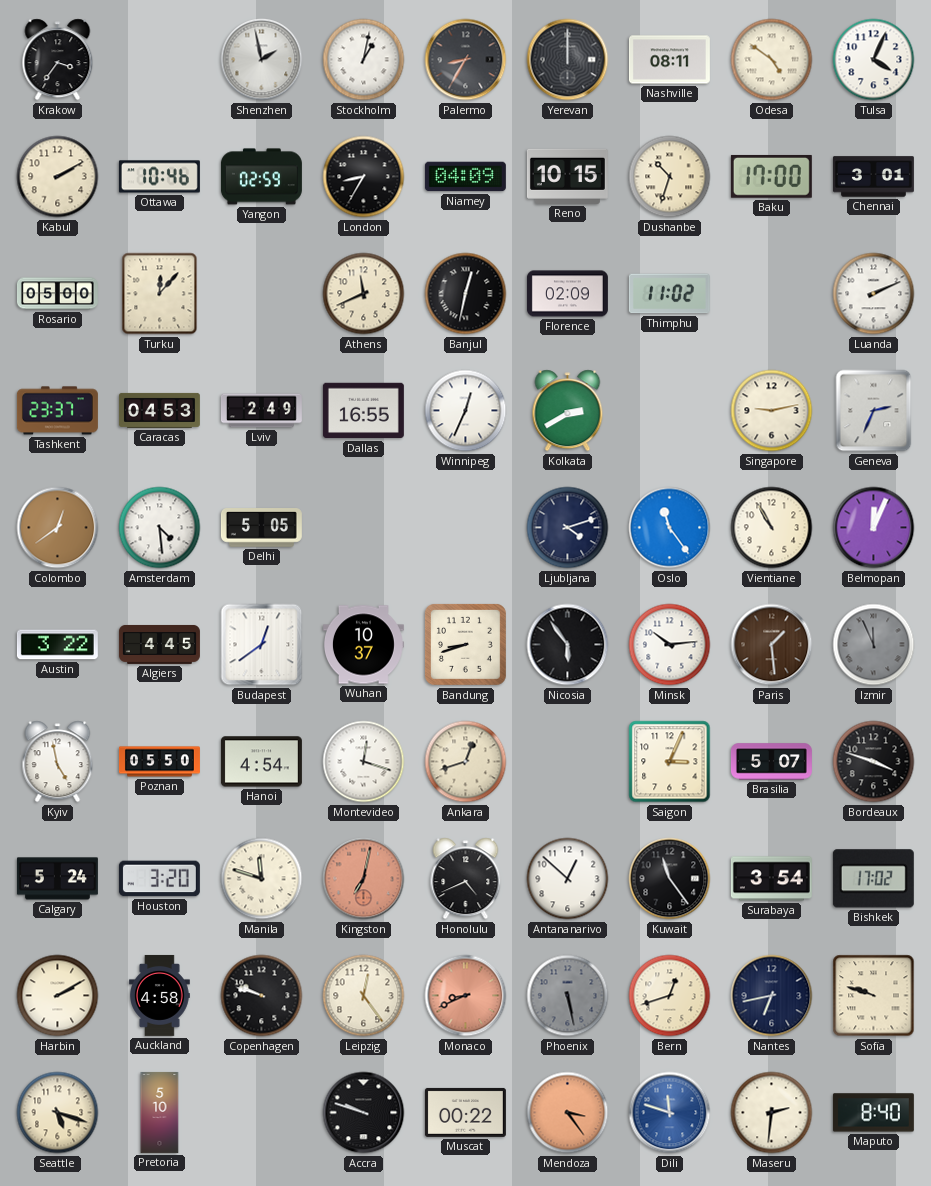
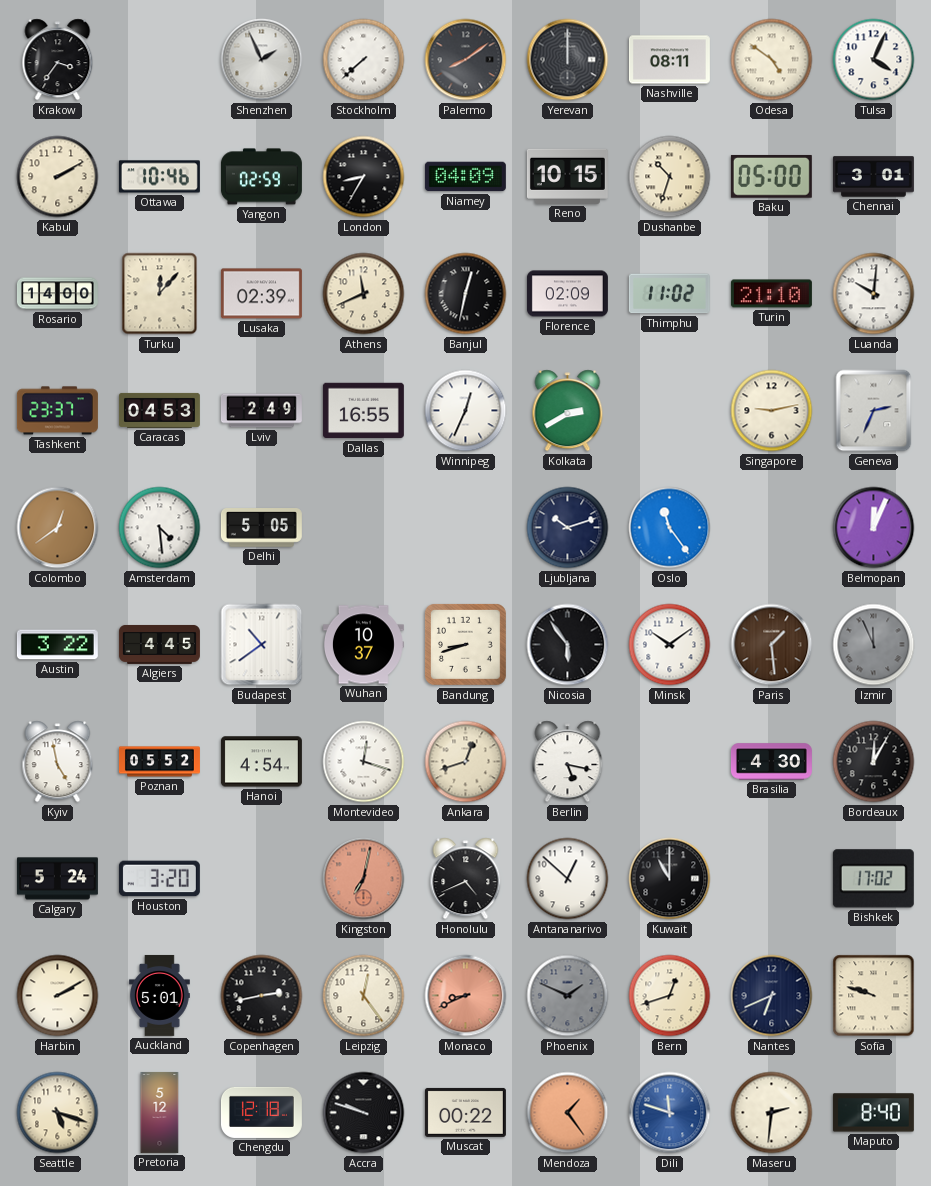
Shenzhen: 1:58 -> 1:56 (262, 60)
Stockholm: 1:02 -> 7:38 (364, 60)
Palermo: 8:35 -> 8:09 (466, 60)
Baku: 17:00 -> 05:00 (771, 177)
Rosario: 05:00 -> 14:00 (57, 294)
Lusaka: none -> 02:39 (261, 294)
Turin: none -> 21:10 (771, 294)
Luanda: 2:11 -> 10:01 (874, 294)
Ljubljana: 4:12 -> 10:12 (568, 528)
Vientiane: 10:55 -> none (772, 528)
Budapest: 12:39 -> 10:39 (262, 645)
Minsk: 10:14 -> 10:09 (670, 645)
Poznan: 05:50 -> 05:52 (159, 762)
Berlin: none -> 5:17 (568, 762)
Saigon: 3:04 -> none (670, 762)
Brasilia: 5:07 -> 4:30 (771, 762)
Bordeaux: 3:48 -> 12:05 (874, 762)
Manila: 11:48 -> none (262, 879)
Kuwait: 11:24 -> 11:00 (670, 879)
Surabaya: 3:54 -> none (771, 879)
Auckland: 4:58 -> 5:01 (160, 995)
Copenhagen: 9:48 -> 2:43 (262, 996)
Phoenix: 5:28 -> 1:49 (568, 996)
Nantes: 6:43 -> 6:41 (772, 996)
Pretoria: 5:10 -> 5:12 (160, 1112)
Chengdu: none -> 12:18 (261, 1112)
Mendoza: 3:24 -> 1:24 (568, 1113)
